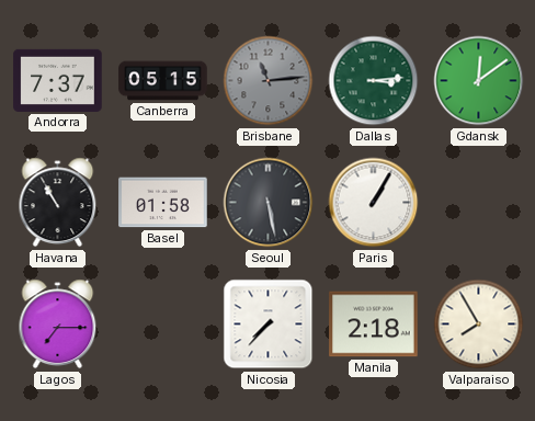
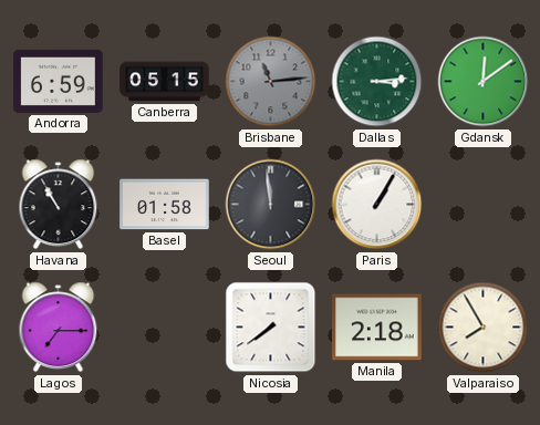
Andorra: 7:37 -> 6:59 (59, 81)
Seoul: 5:28 -> 11:59 (271, 205)
Nicosia: 7:37 -> 7:39 (271, 328)
